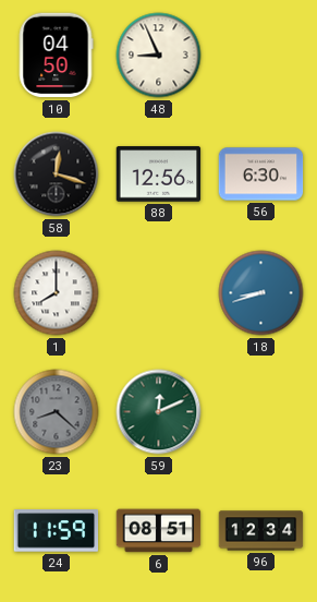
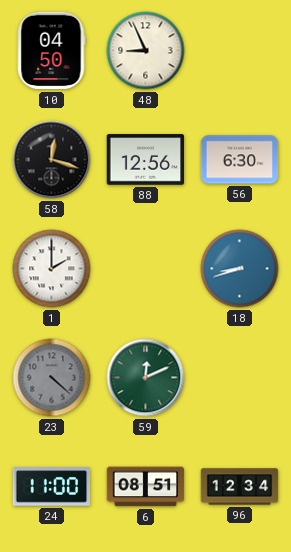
1: 8:00 -> 2:00 (52, 269)
23: 8:22 -> 4:22 (52, 378)
24: 11:59 -> 11:00 (52, 487)
